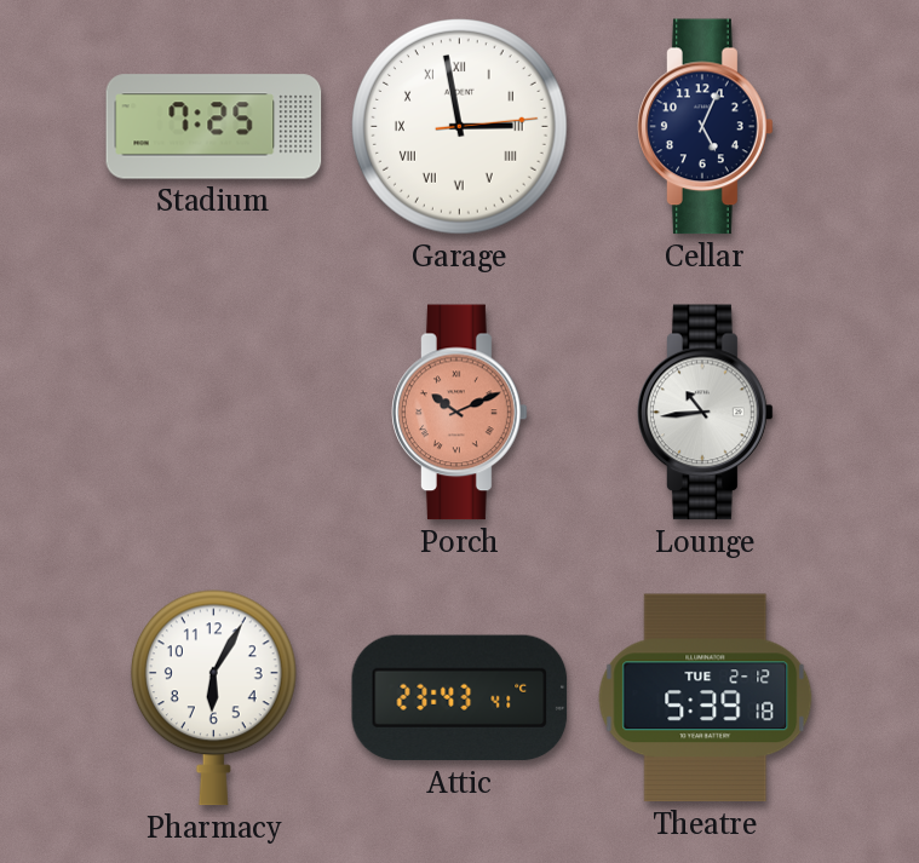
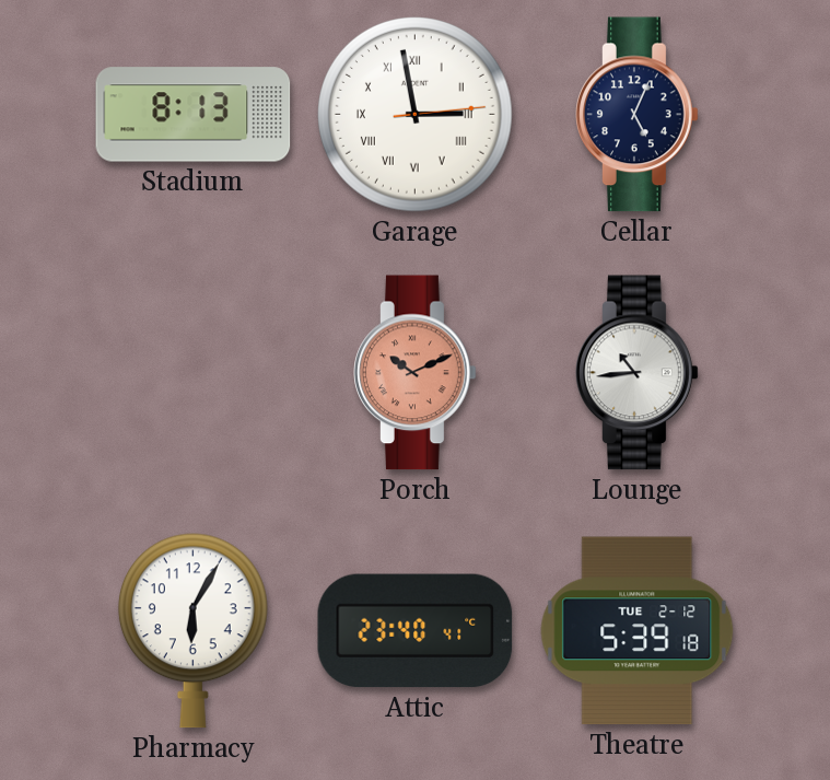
Stadium: 7:25 -> 8:13 (194, 115)
Attic: 23:43 -> 23:40 (416, 631)
